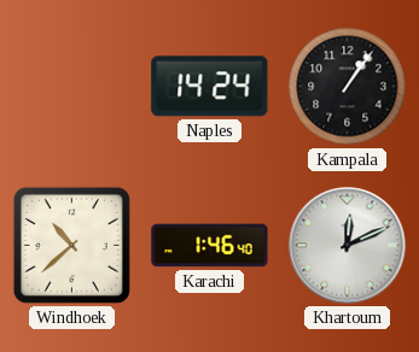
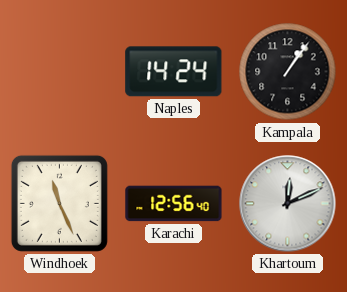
Windhoek: 10:38 -> 11:26 (59, 203)
Karachi: 1:46 -> 12:56 (174, 204)
